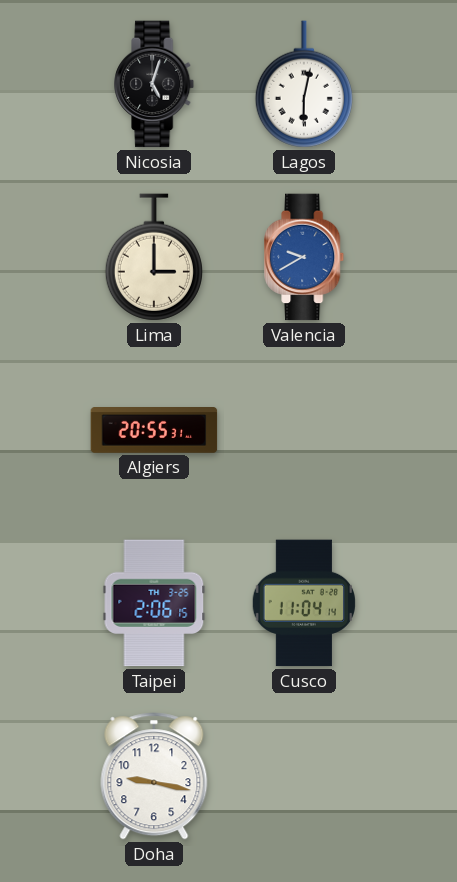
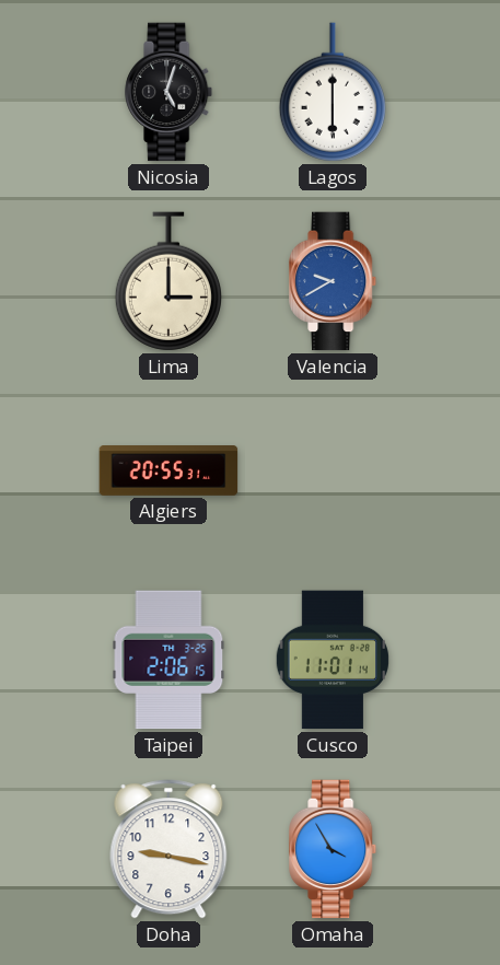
Lagos: 6:02 -> 6:00 (333, 92)
Cusco: 11:04 -> 11:01 (332, 660)
Omaha: none -> 3:55 (334, 849)
